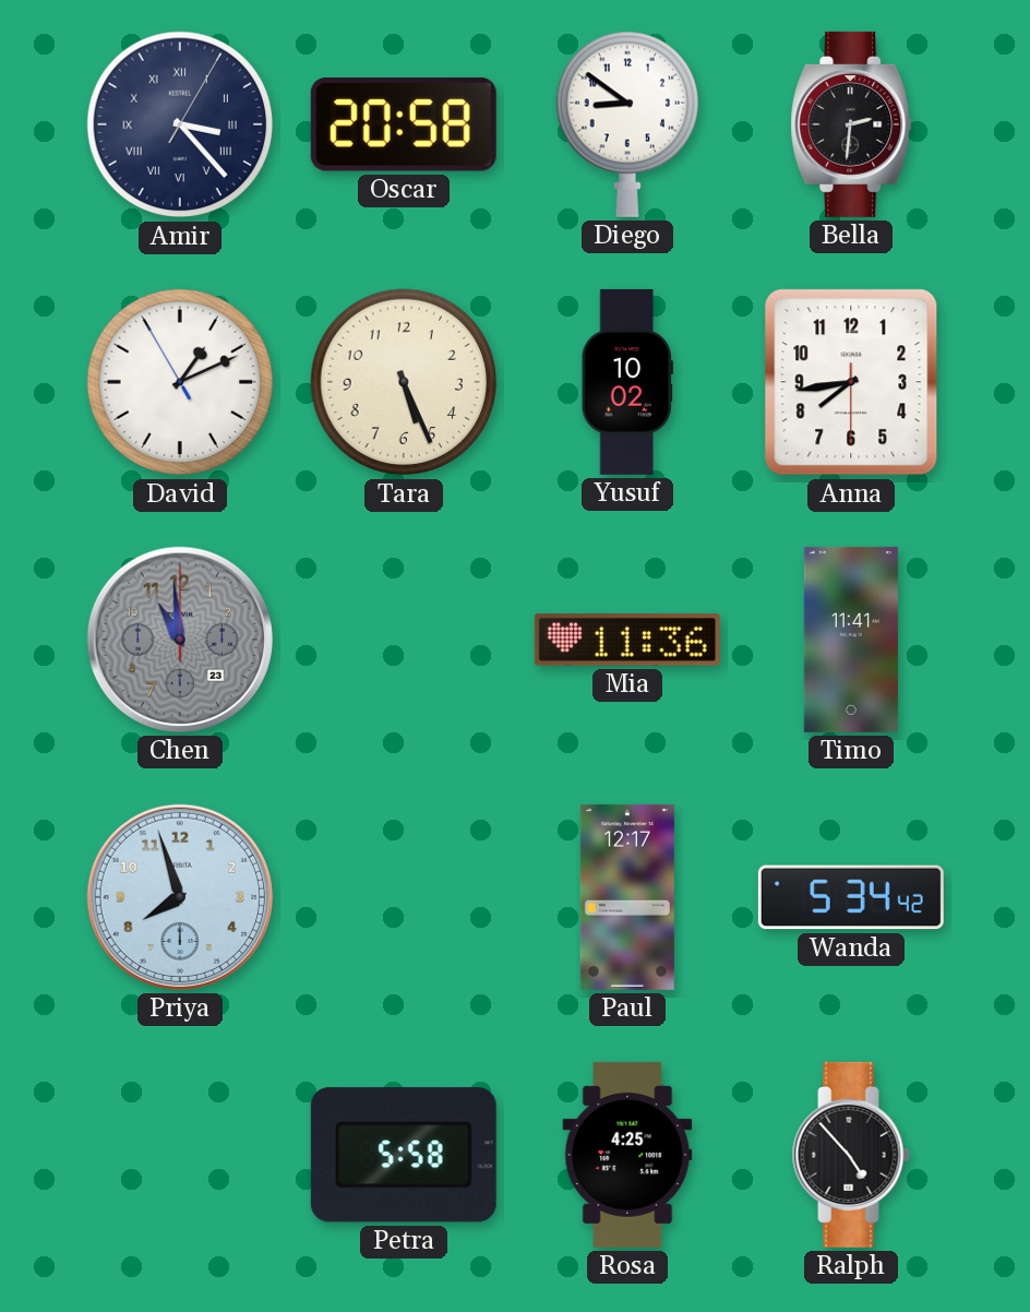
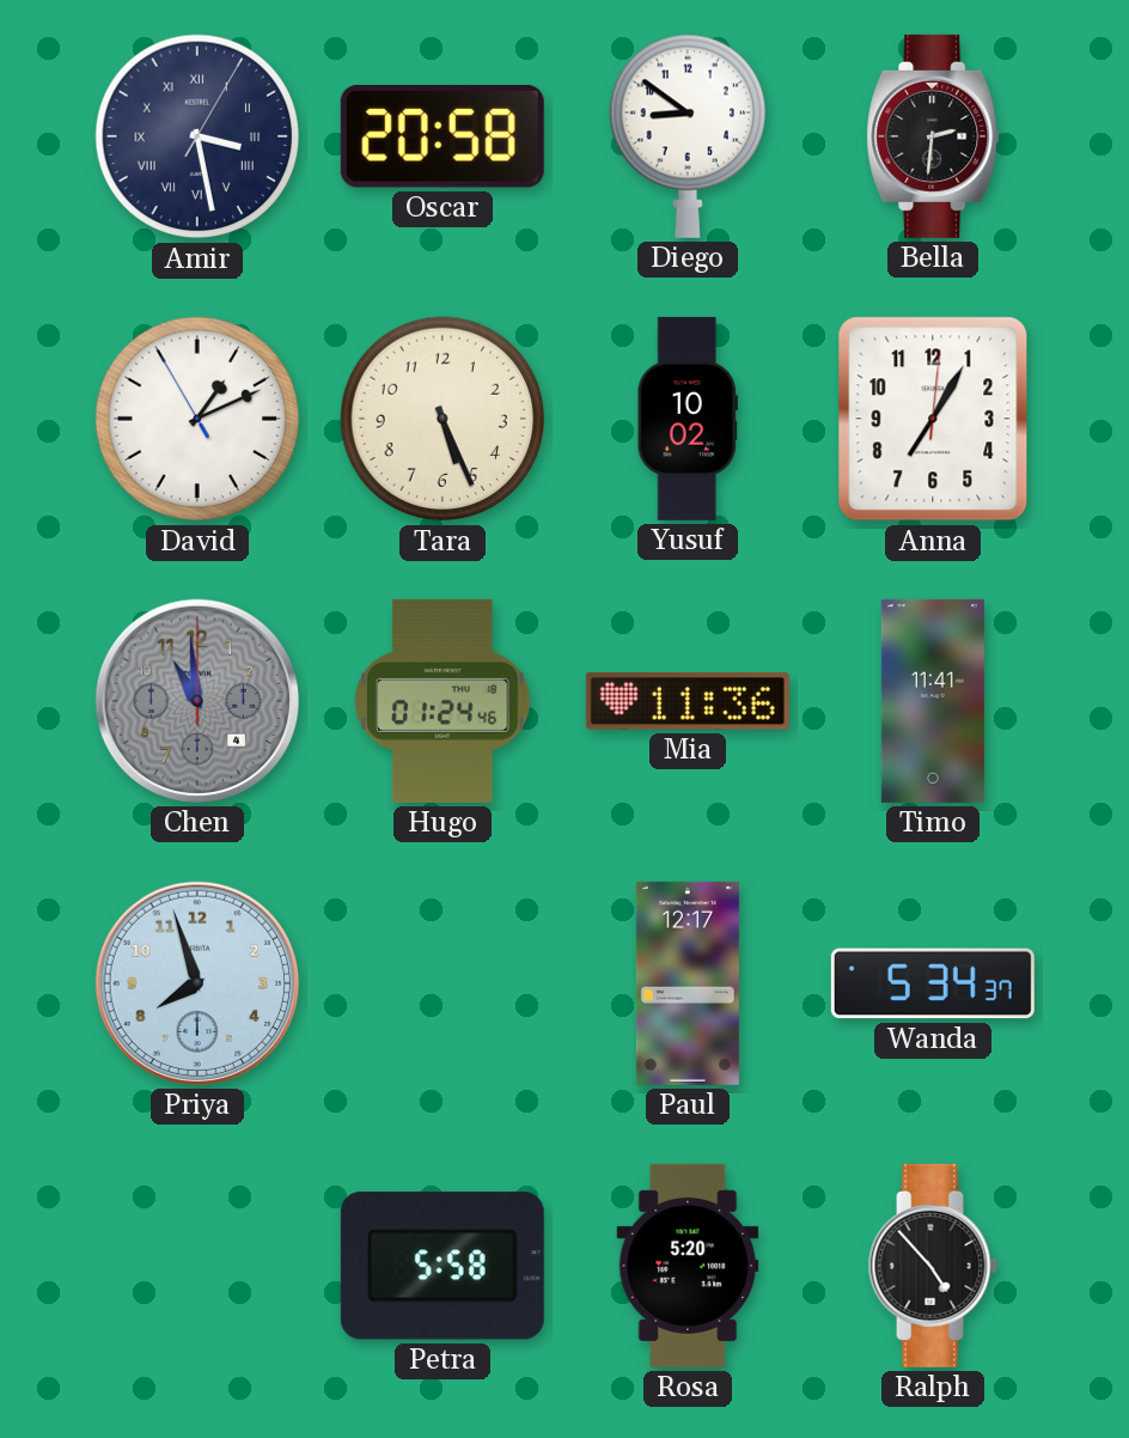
Amir: 3:23 -> 3:28 (197, 136)
Anna: 7:43 -> 7:05 (933, 419)
Chen date: 23 -> 4 (197, 701)
Hugo: none -> 01:24 (443, 701)
Wanda: 5:34:42 -> 5:34:37 (933, 983)
Rosa: 4:25 -> 5:20 (688, 1266)
